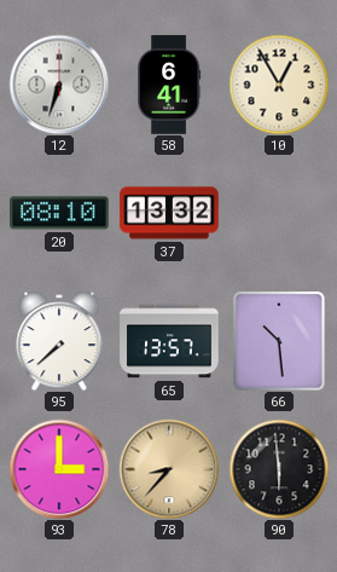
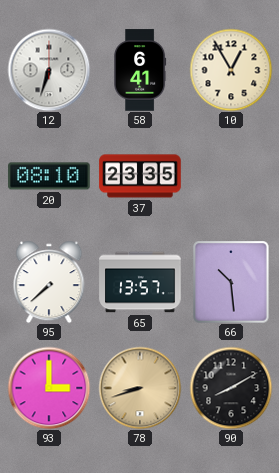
37: 13:32 -> 23:35 (140, 176)
78: 8:37 -> 8:42 (140, 388)
90: 5:59 -> 8:10 (231, 388)
